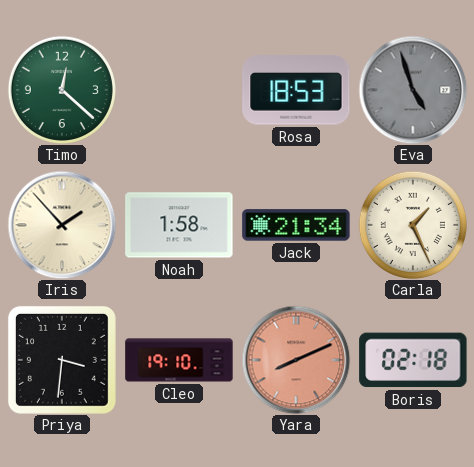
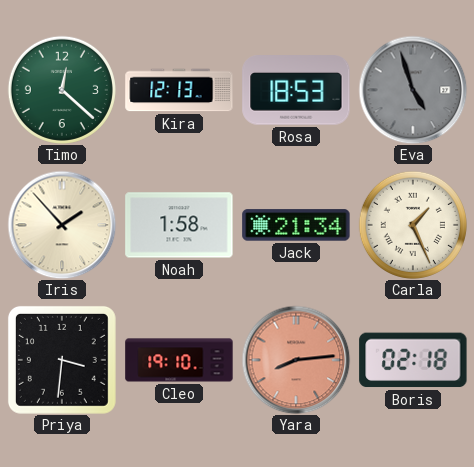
Kira: none -> 12:13 (179, 90)
Yara: 8:11 -> 8:14 (296, 360)
